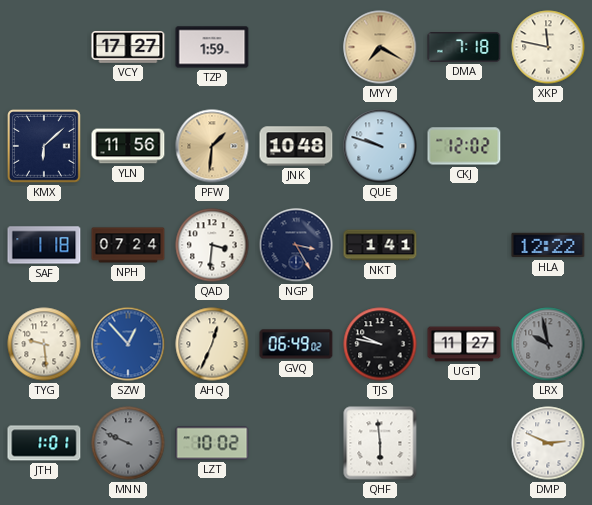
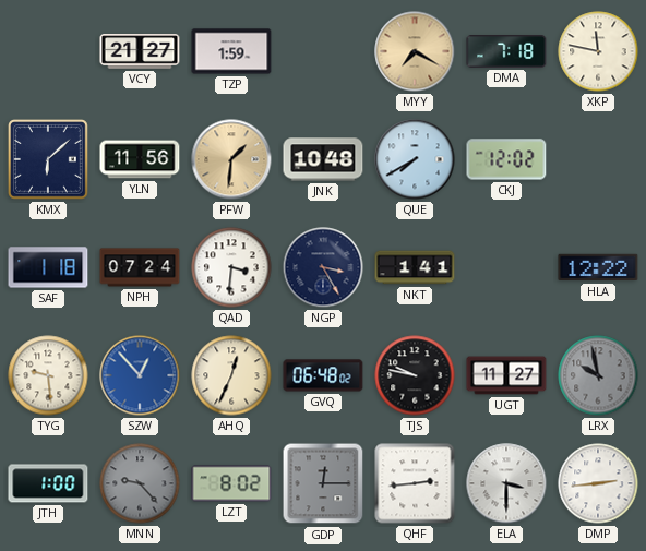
VCY: 17:27 -> 21:27 (140, 51)
QUE: 9:48 -> 7:40 (415, 159)
GVQ: 06:49 -> 06:48 (323, 375)
JTH: 1:01 -> 1:00 (48, 483)
MNN: 9:49 -> 9:23 (140, 483)
LZT: 10:02 -> 8:02 (231, 483)
GDP: none -> 12:15 (323, 483)
QHF: 5:59 -> 2:44 (415, 483)
ELA: none -> 3:30 (506, 483)
DMP: 2:49 -> 2:44 (598, 483)
